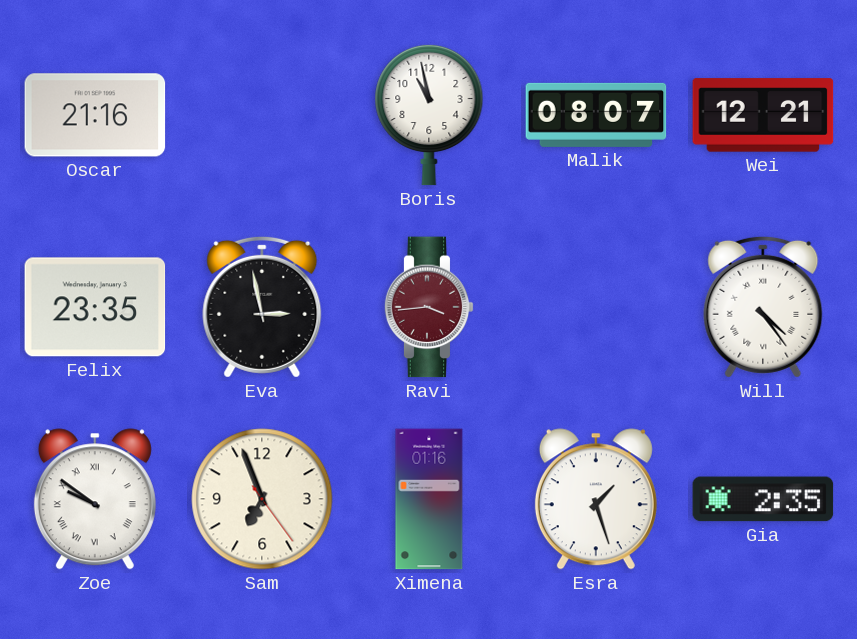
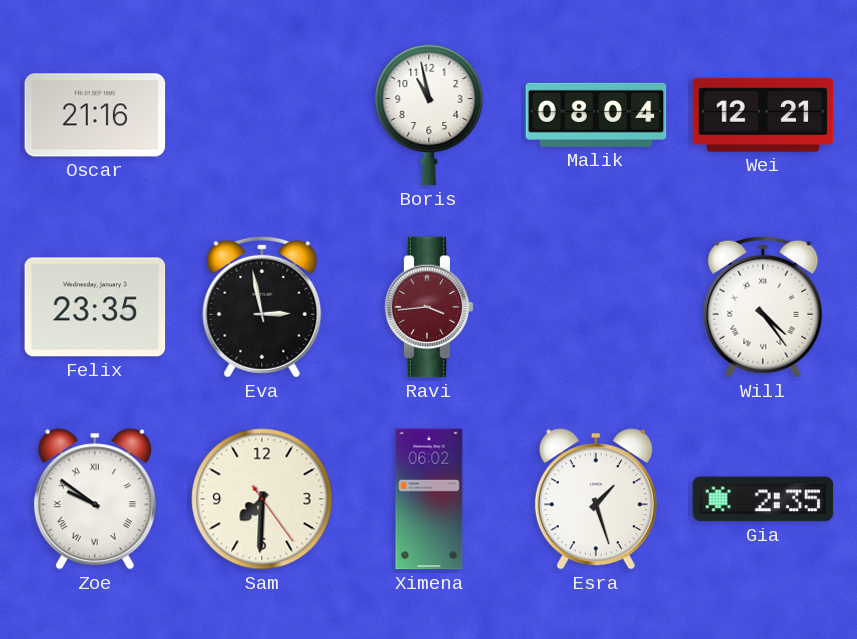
Malik: 08:07 -> 08:04 (596, 115)
Sam: 6:56 -> 7:30 (262, 499)
Ximena: 01:16 -> 06:02 (429, 499)
